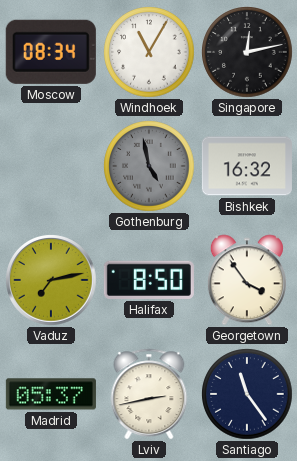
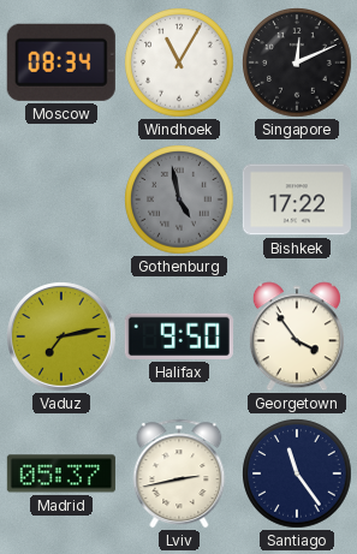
Singapore: 12:13 -> 12:11 (297, 62)
Bishkek: 16:32 -> 17:22 (297, 199)
Halifax: 8:50 -> 9:50 (179, 336)
